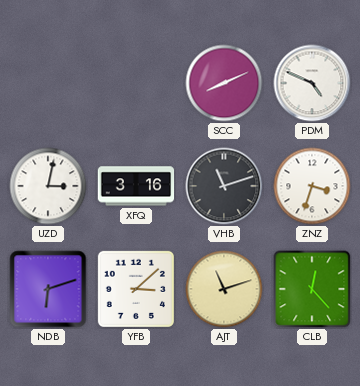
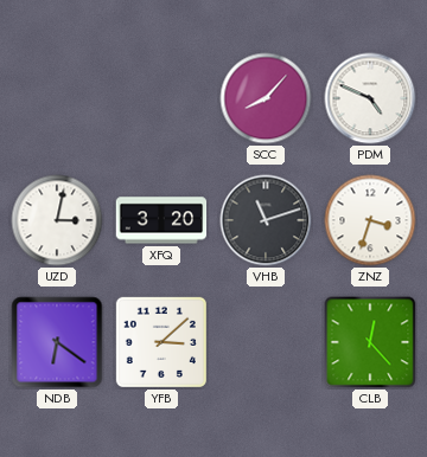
SCC: 8:11 -> 8:07 (266, 98)
XFQ: 3:16 -> 3:20 (161, 220)
NDB: 6:12 -> 6:21 (57, 342)
AJT: 11:12 -> none (224, 289)
